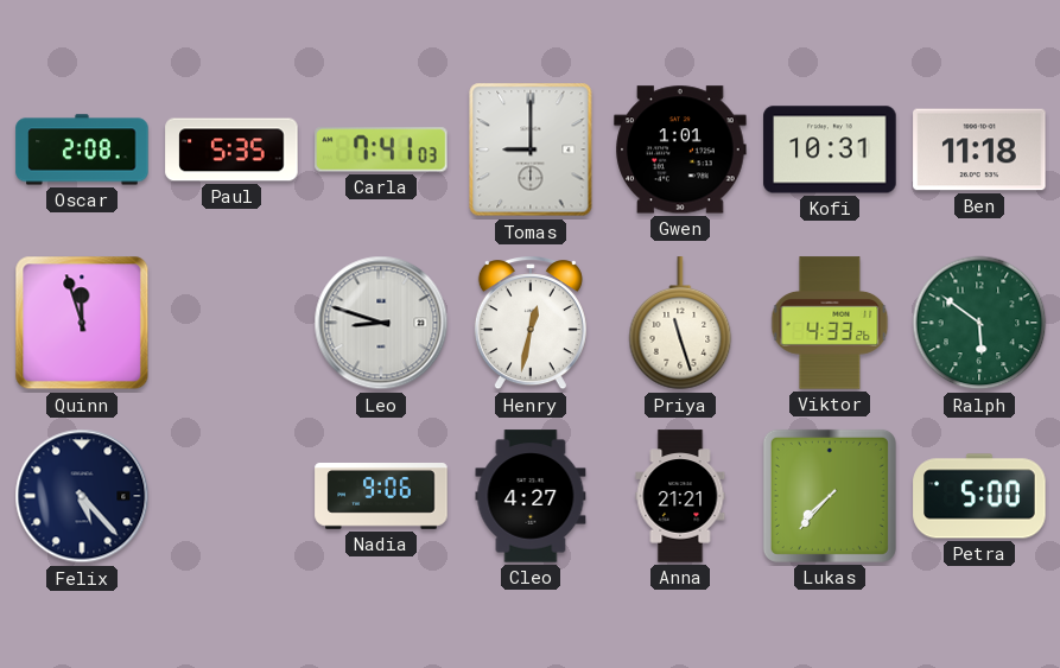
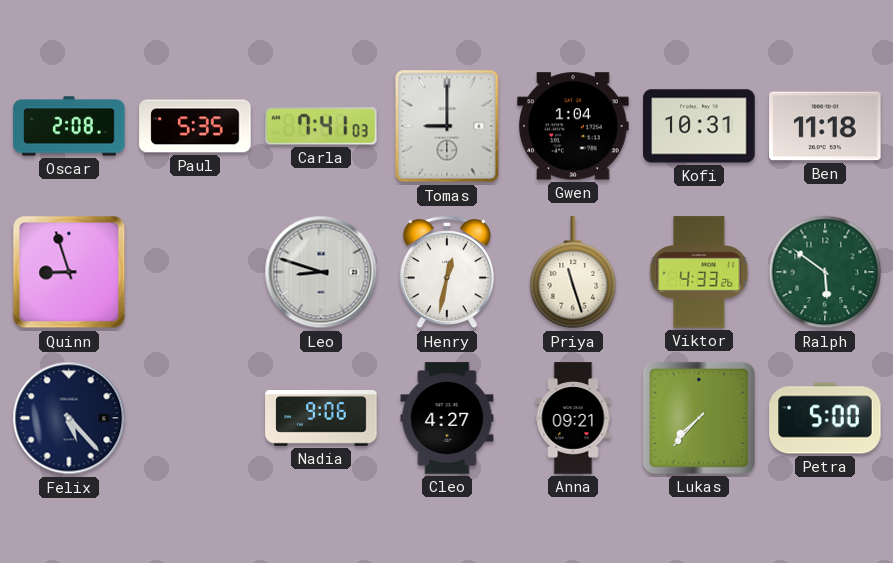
Gwen: 1:01 -> 1:04 (573, 126)
Quinn: 11:57 -> 8:57 (69, 272)
Anna: 21:21 -> 09:21 (573, 418)
